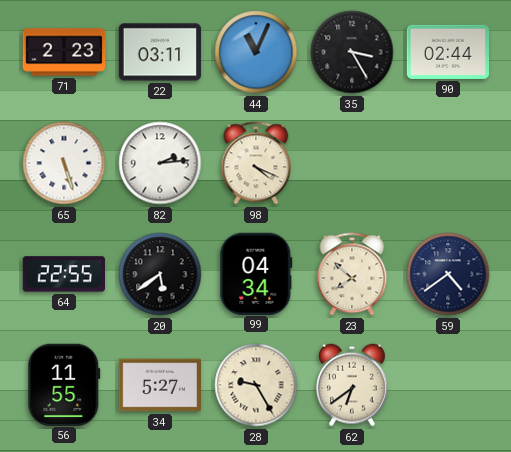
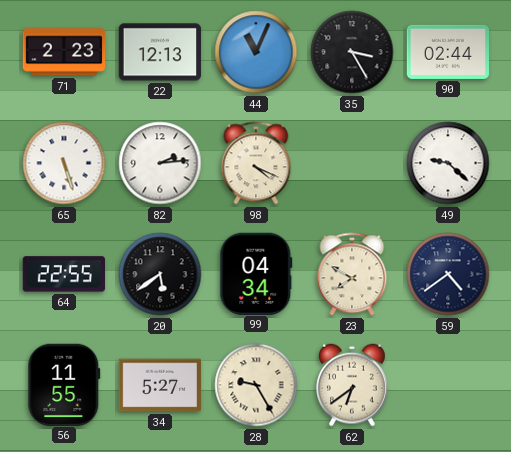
22: 03:11 -> 12:13 (160, 52)
49: none -> 9:22 (448, 163)
23: 7:52 -> 7:50 (352, 274)
